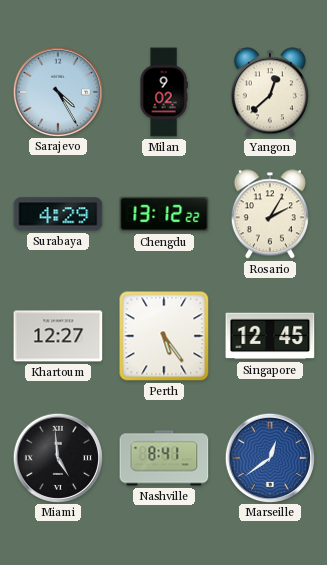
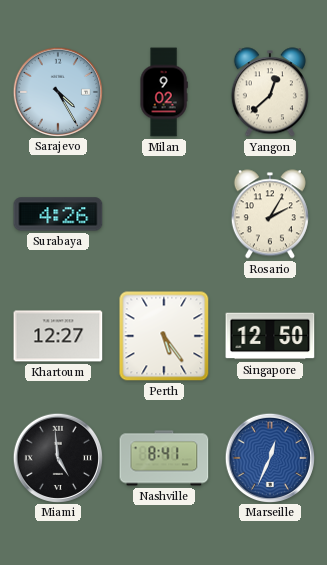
Surabaya: 4:29 -> 4:26 (58, 214)
Chengdu: 13:12 -> none (164, 214)
Singapore: 12:45 -> 12:50 (270, 336)
Marseille: 12:39 -> 12:34 (269, 457)
